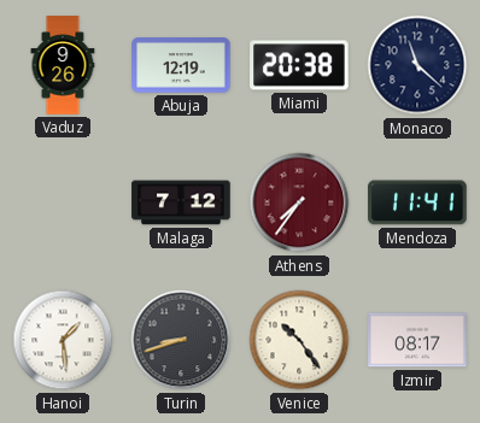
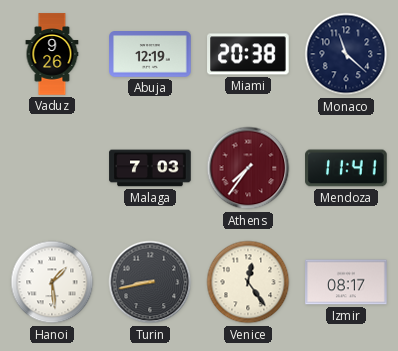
Malaga: 7:12 -> 7:03 (150, 168)
Turin: 8:42 -> 8:43 (150, 282)
Venice: 10:24 -> 12:24 (248, 282)
